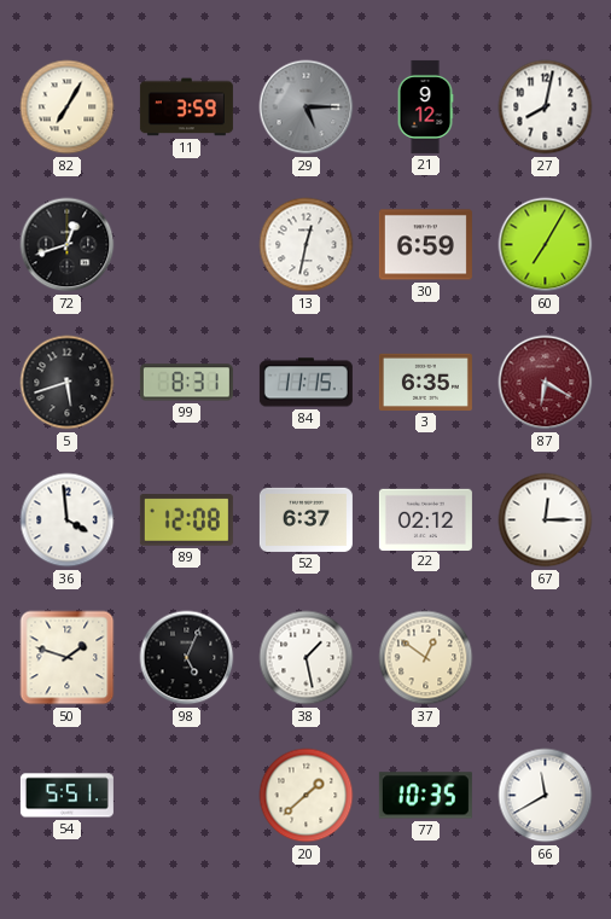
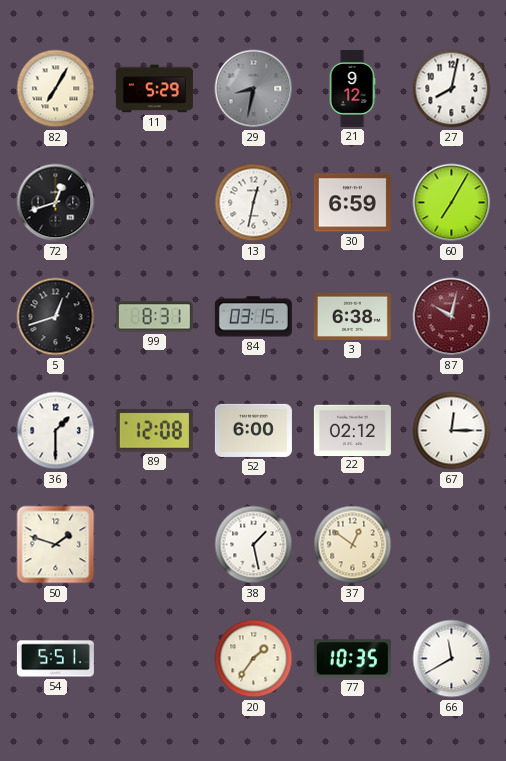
11: 3:59 -> 5:29 (154, 89)
29: 5:15 -> 8:32 (254, 89)
5: 5:42 -> 12:42 (56, 317)
84: 11:15 -> 03:15 (253, 317)
3: 6:35 -> 6:38 (352, 316)
87: 6:20 -> 10:02 (452, 317)
36: 3:59 -> 1:30 (56, 431)
52: 6:37 -> 6:00 (253, 430)
98: 5:04 -> none (187, 658)
20: 1:38 -> 1:36 (254, 659)
